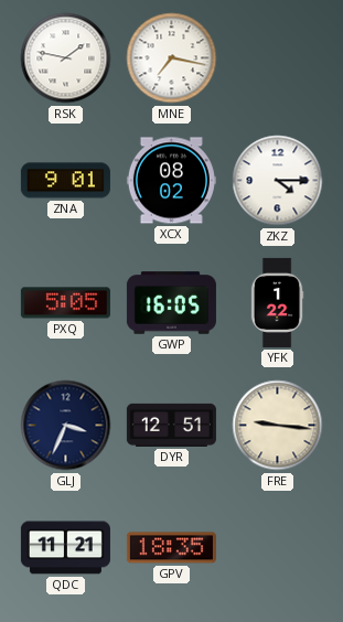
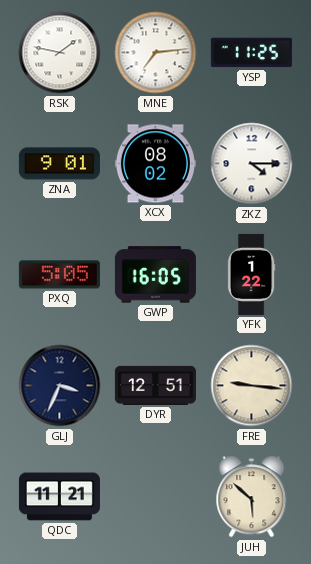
MNE: 7:17 -> 7:14 (156, 53)
YSP: none -> 11:25 (251, 53)
GPV: 18:35 -> none (171, 548)
JUH: none -> 5:52 (252, 497)
